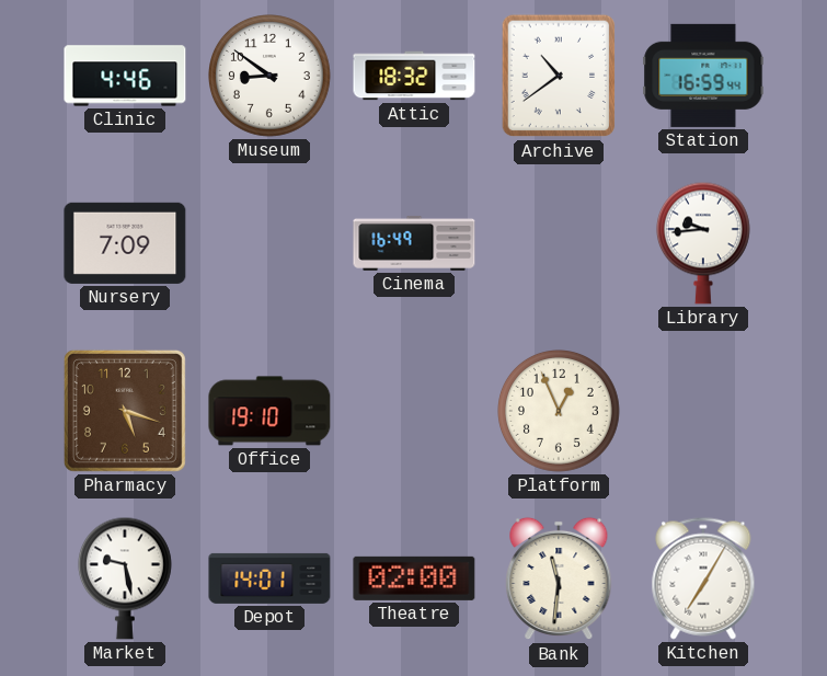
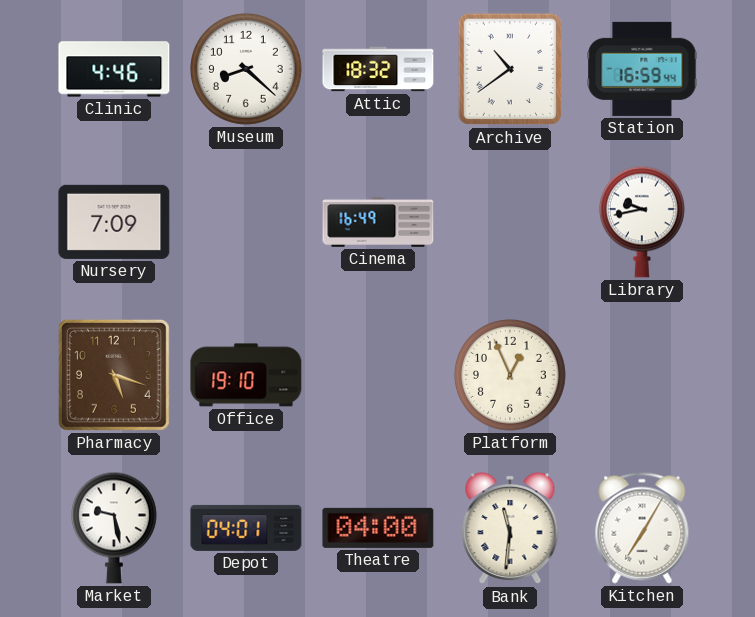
Museum: 8:51 -> 8:22 (247, 70)
Library: 9:44 -> 9:43 (642, 222)
Depot: 14:01 -> 04:01 (246, 528)
Theatre: 02:00 -> 04:00 (378, 528)
